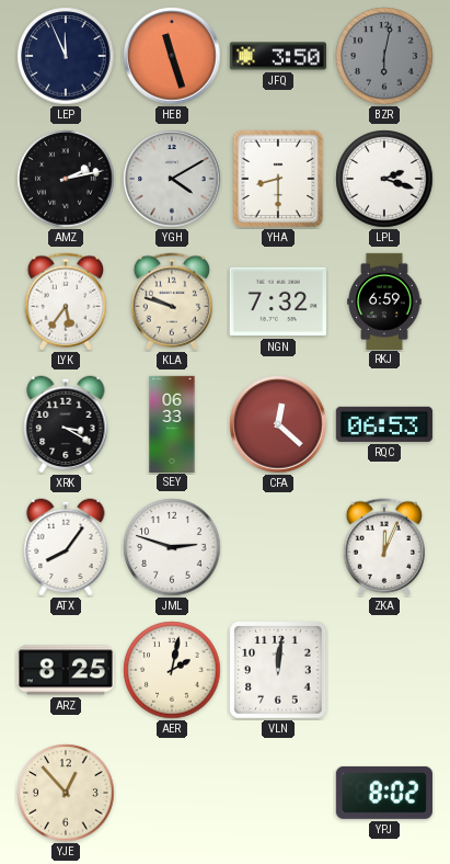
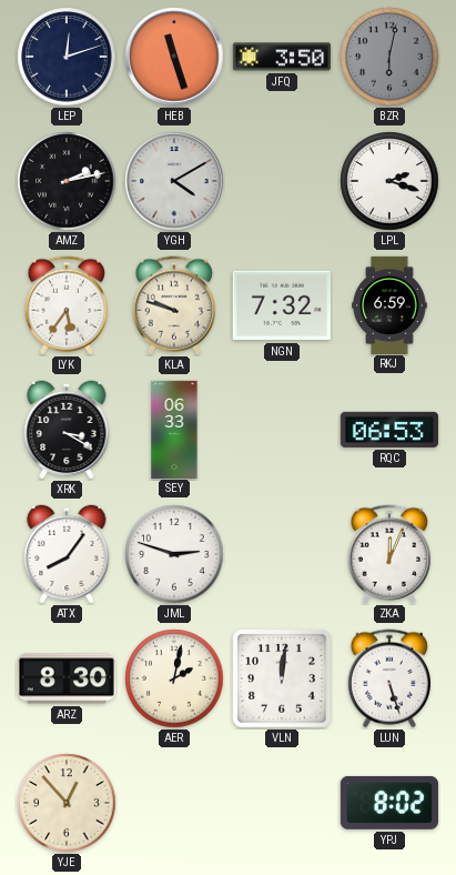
LEP: 11:56 -> 12:12 (67, 57)
YHA: 8:30 -> none (278, 179)
CFA: 12:22 -> none (278, 424)
ARZ: 8:25 -> 8:30 (67, 678)
LUN: none -> 5:27 (389, 678)
